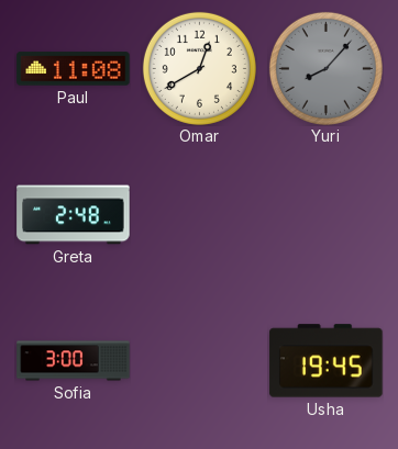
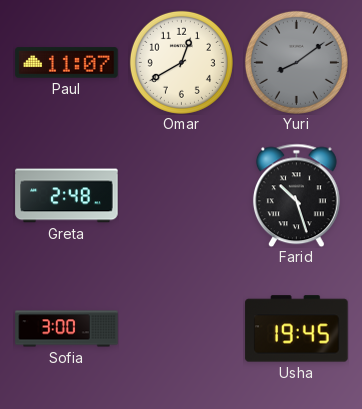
Paul: 11:08 -> 11:07 (67, 63)
Yuri: 8:07 -> 8:09 (296, 62)
Farid: none -> 10:27 (296, 195)
